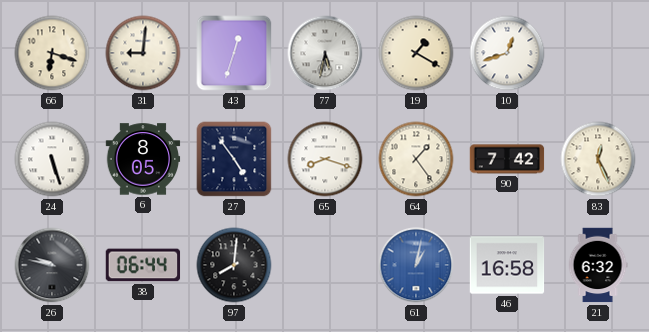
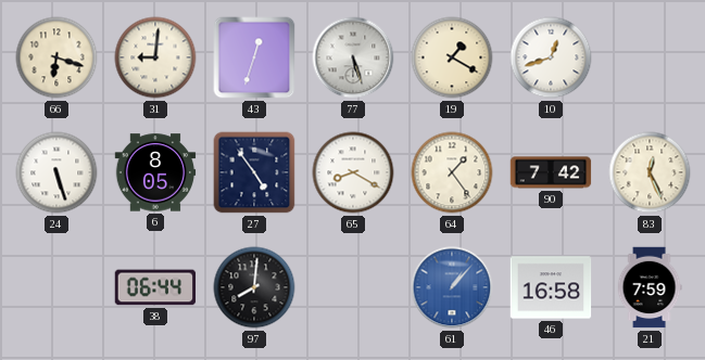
77: 5:32 -> 5:27 (353, 57)
65: 8:18 -> 8:20 (353, 172)
26: 9:47 -> none (52, 265)
61: 1:02 -> 1:07 (452, 287)
21: 6:32 -> 7:59 (650, 287)
